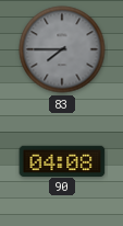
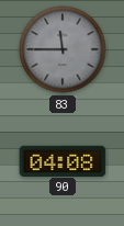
83: 7:45 -> 11:45 (63, 49)
